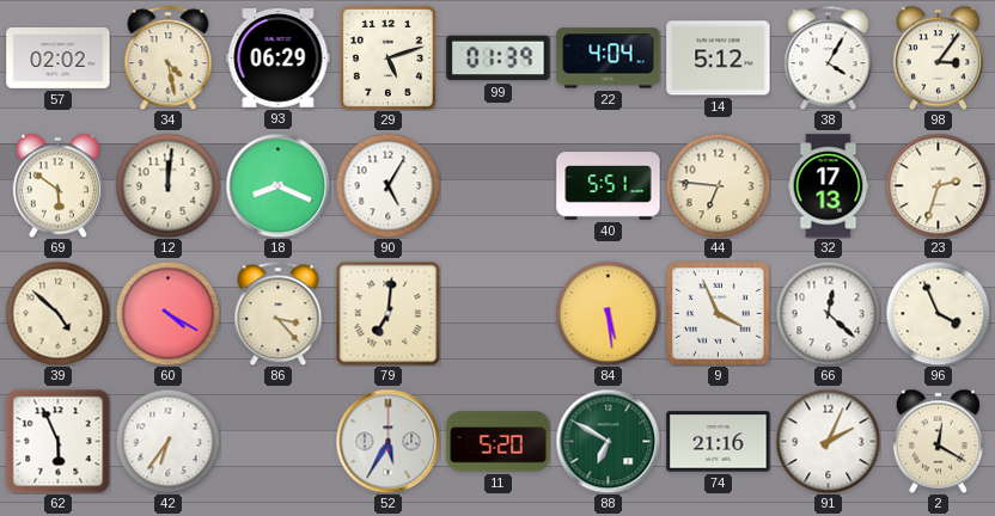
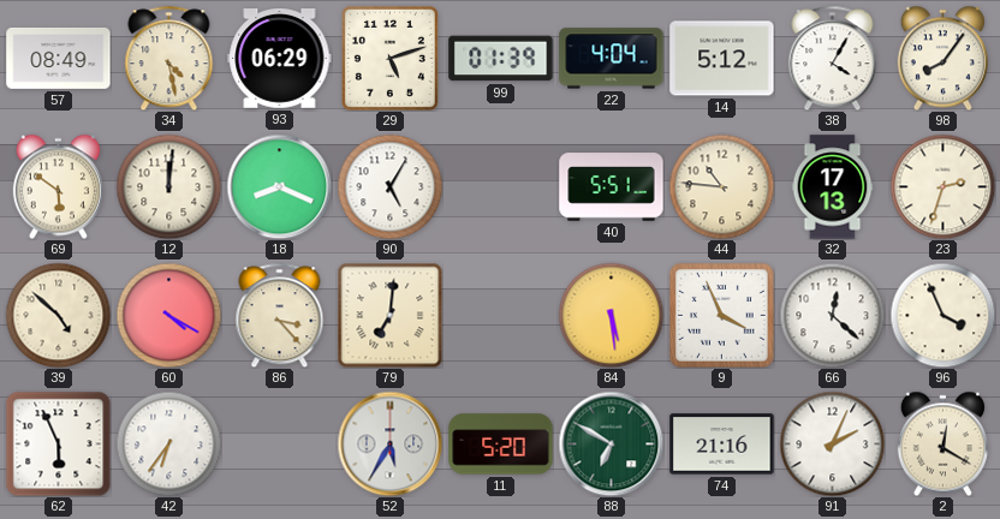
57: 02:02 -> 08:49 (59, 58)
98: 3:06 -> 8:06 (942, 58)
44: 6:46 -> 10:46 (721, 186)
